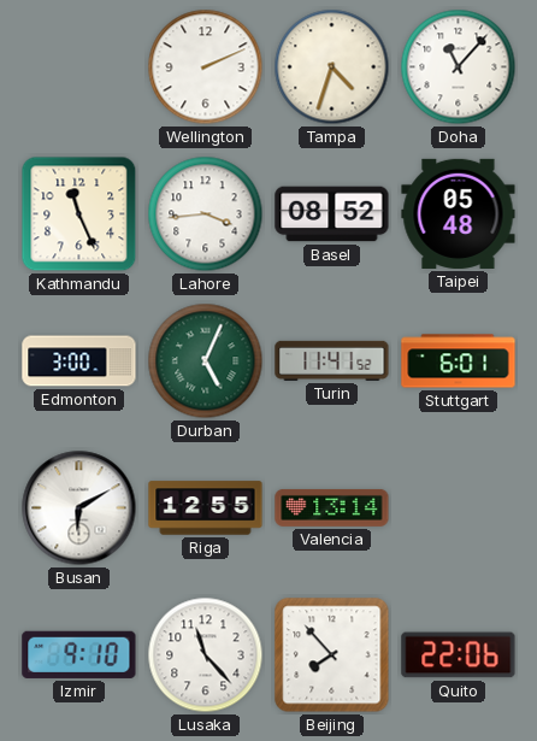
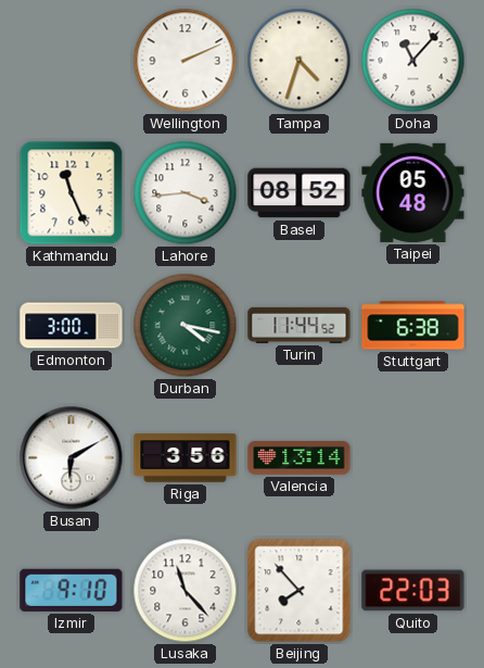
Durban: 5:04 -> 4:17 (186, 326)
Turin: 11:41 -> 11:44 (300, 325)
Stuttgart: 6:01 -> 6:38 (413, 326)
Riga: 12:55 -> 3:56 (186, 458)
Quito: 22:06 -> 22:03 (413, 591)
